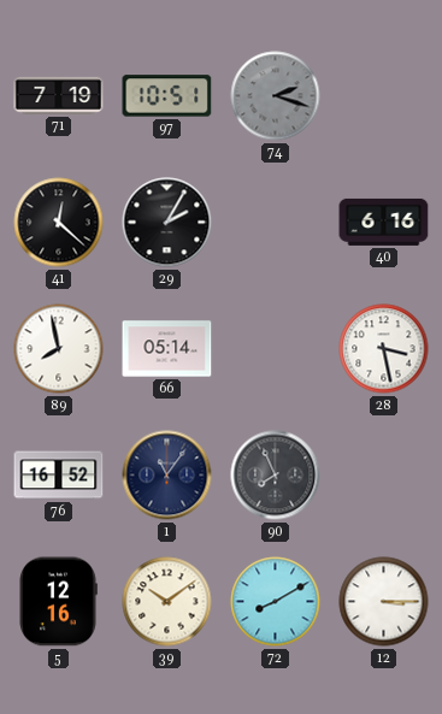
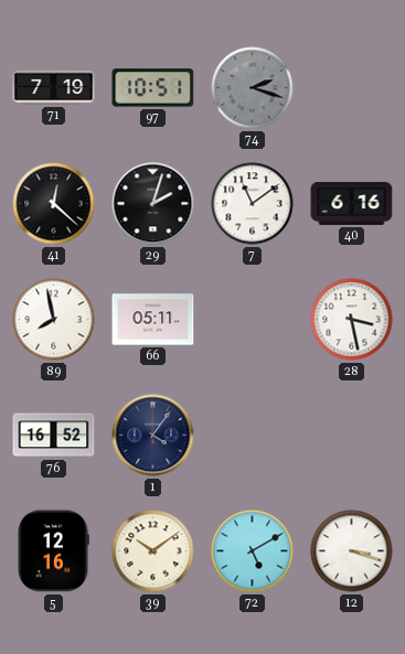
29: 2:05 -> 2:03 (153, 204)
7: none -> 11:09 (253, 204)
66: 05:14 -> 05:11 (153, 320)
1: 11:06 -> 4:06 (153, 436)
90: 7:56 -> none (276, 476)
72: 8:10 -> 5:10 (253, 551)
12: 3:15 -> 3:18 (352, 551)
